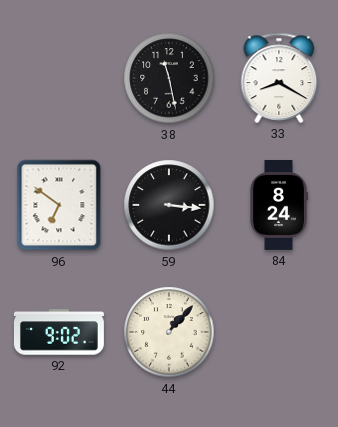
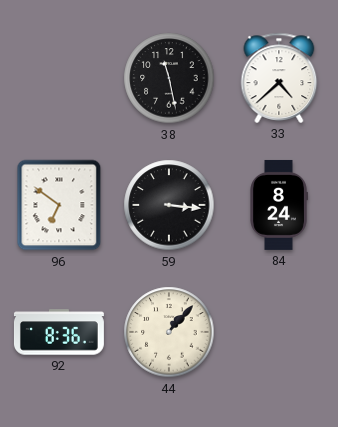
33: 8:20 -> 4:38 (279, 78)
92: 9:02 -> 8:36 (59, 332)
